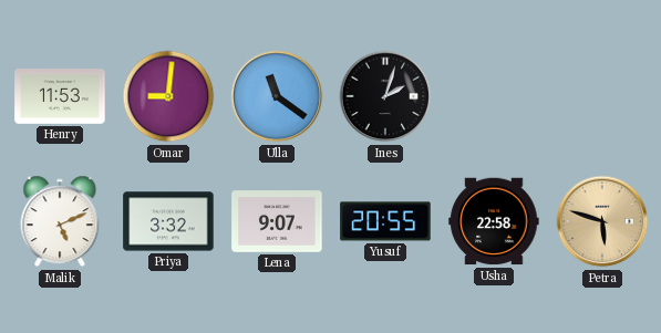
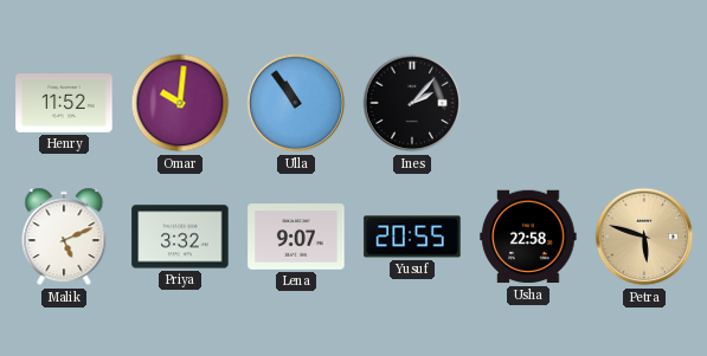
Henry: 11:53 -> 11:52 (64, 104)
Omar: 9:01 -> 10:01 (180, 103)
Ulla: 11:21 -> 10:54 (296, 103)
Ines: 2:03 -> 2:07 (412, 103)
